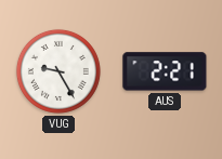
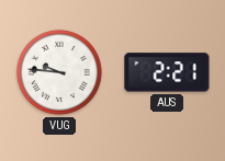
VUG: 9:25 -> 9:46 (59, 72)
